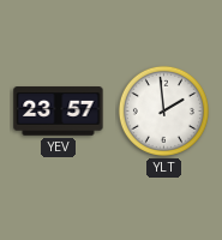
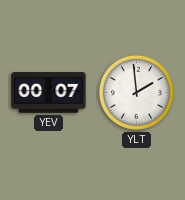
YEV: 23:57 -> 00:07 (49, 93)
